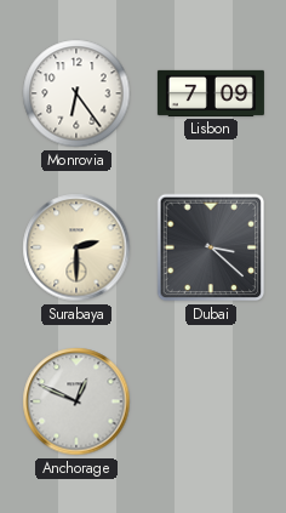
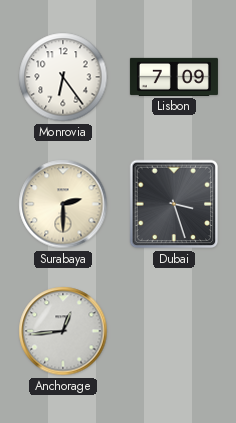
Dubai: 3:22 -> 3:27 (174, 204)
Anchorage: 12:49 -> 12:44 (63, 331)
